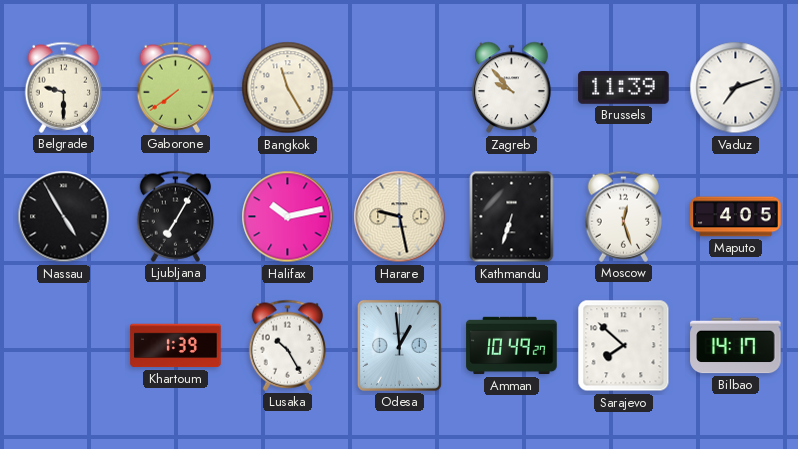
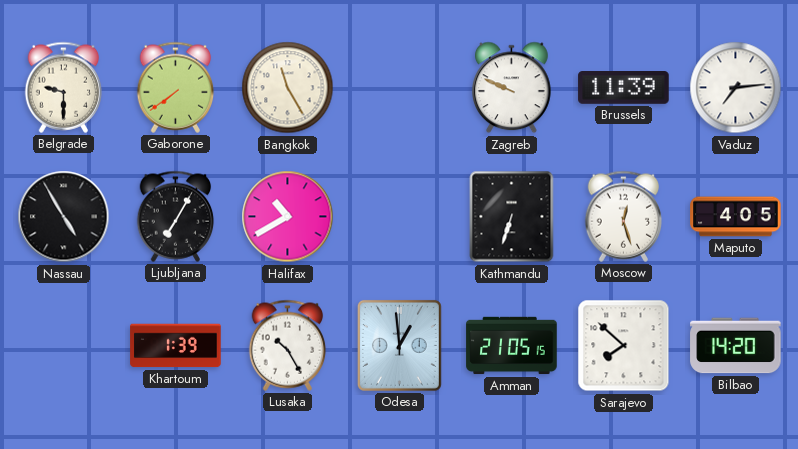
Zagreb: 9:53 -> 9:49 (512, 88)
Vaduz: 7:12 -> 7:14 (736, 88)
Halifax: 10:13 -> 10:40 (288, 217)
Harare: 9:28 -> none (400, 217)
Amman: 10:49 -> 21:05 (512, 346)
Bilbao: 14:17 -> 14:20 (736, 346)
